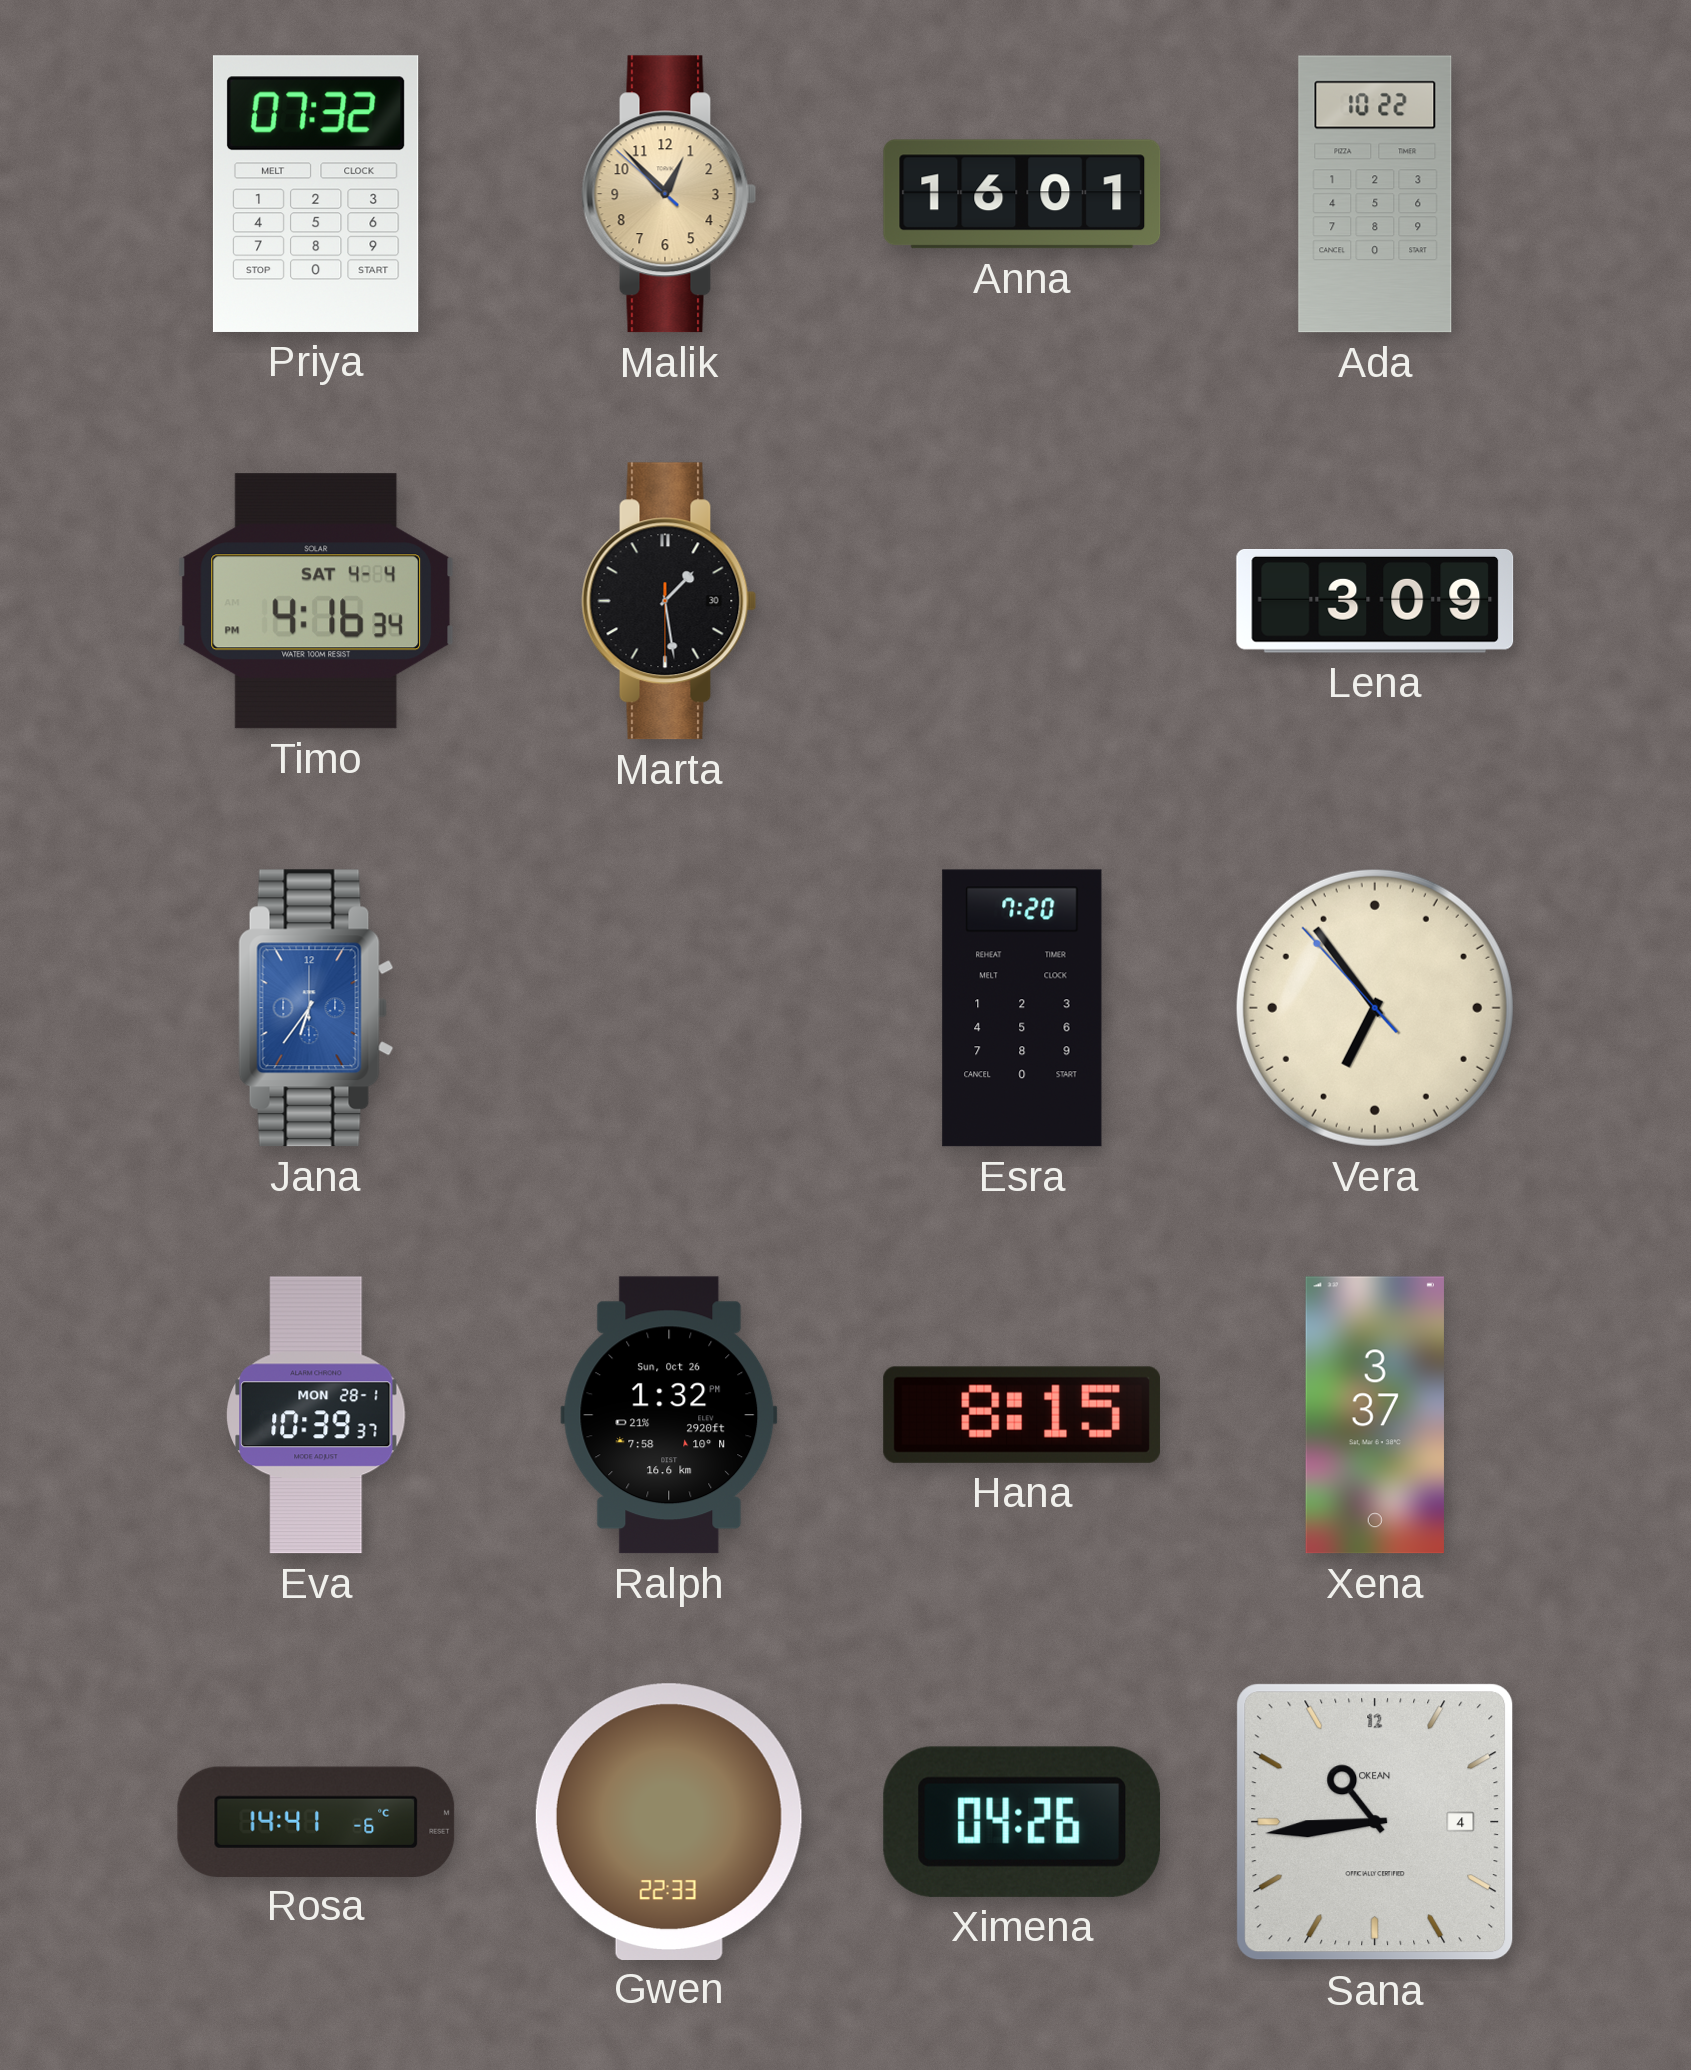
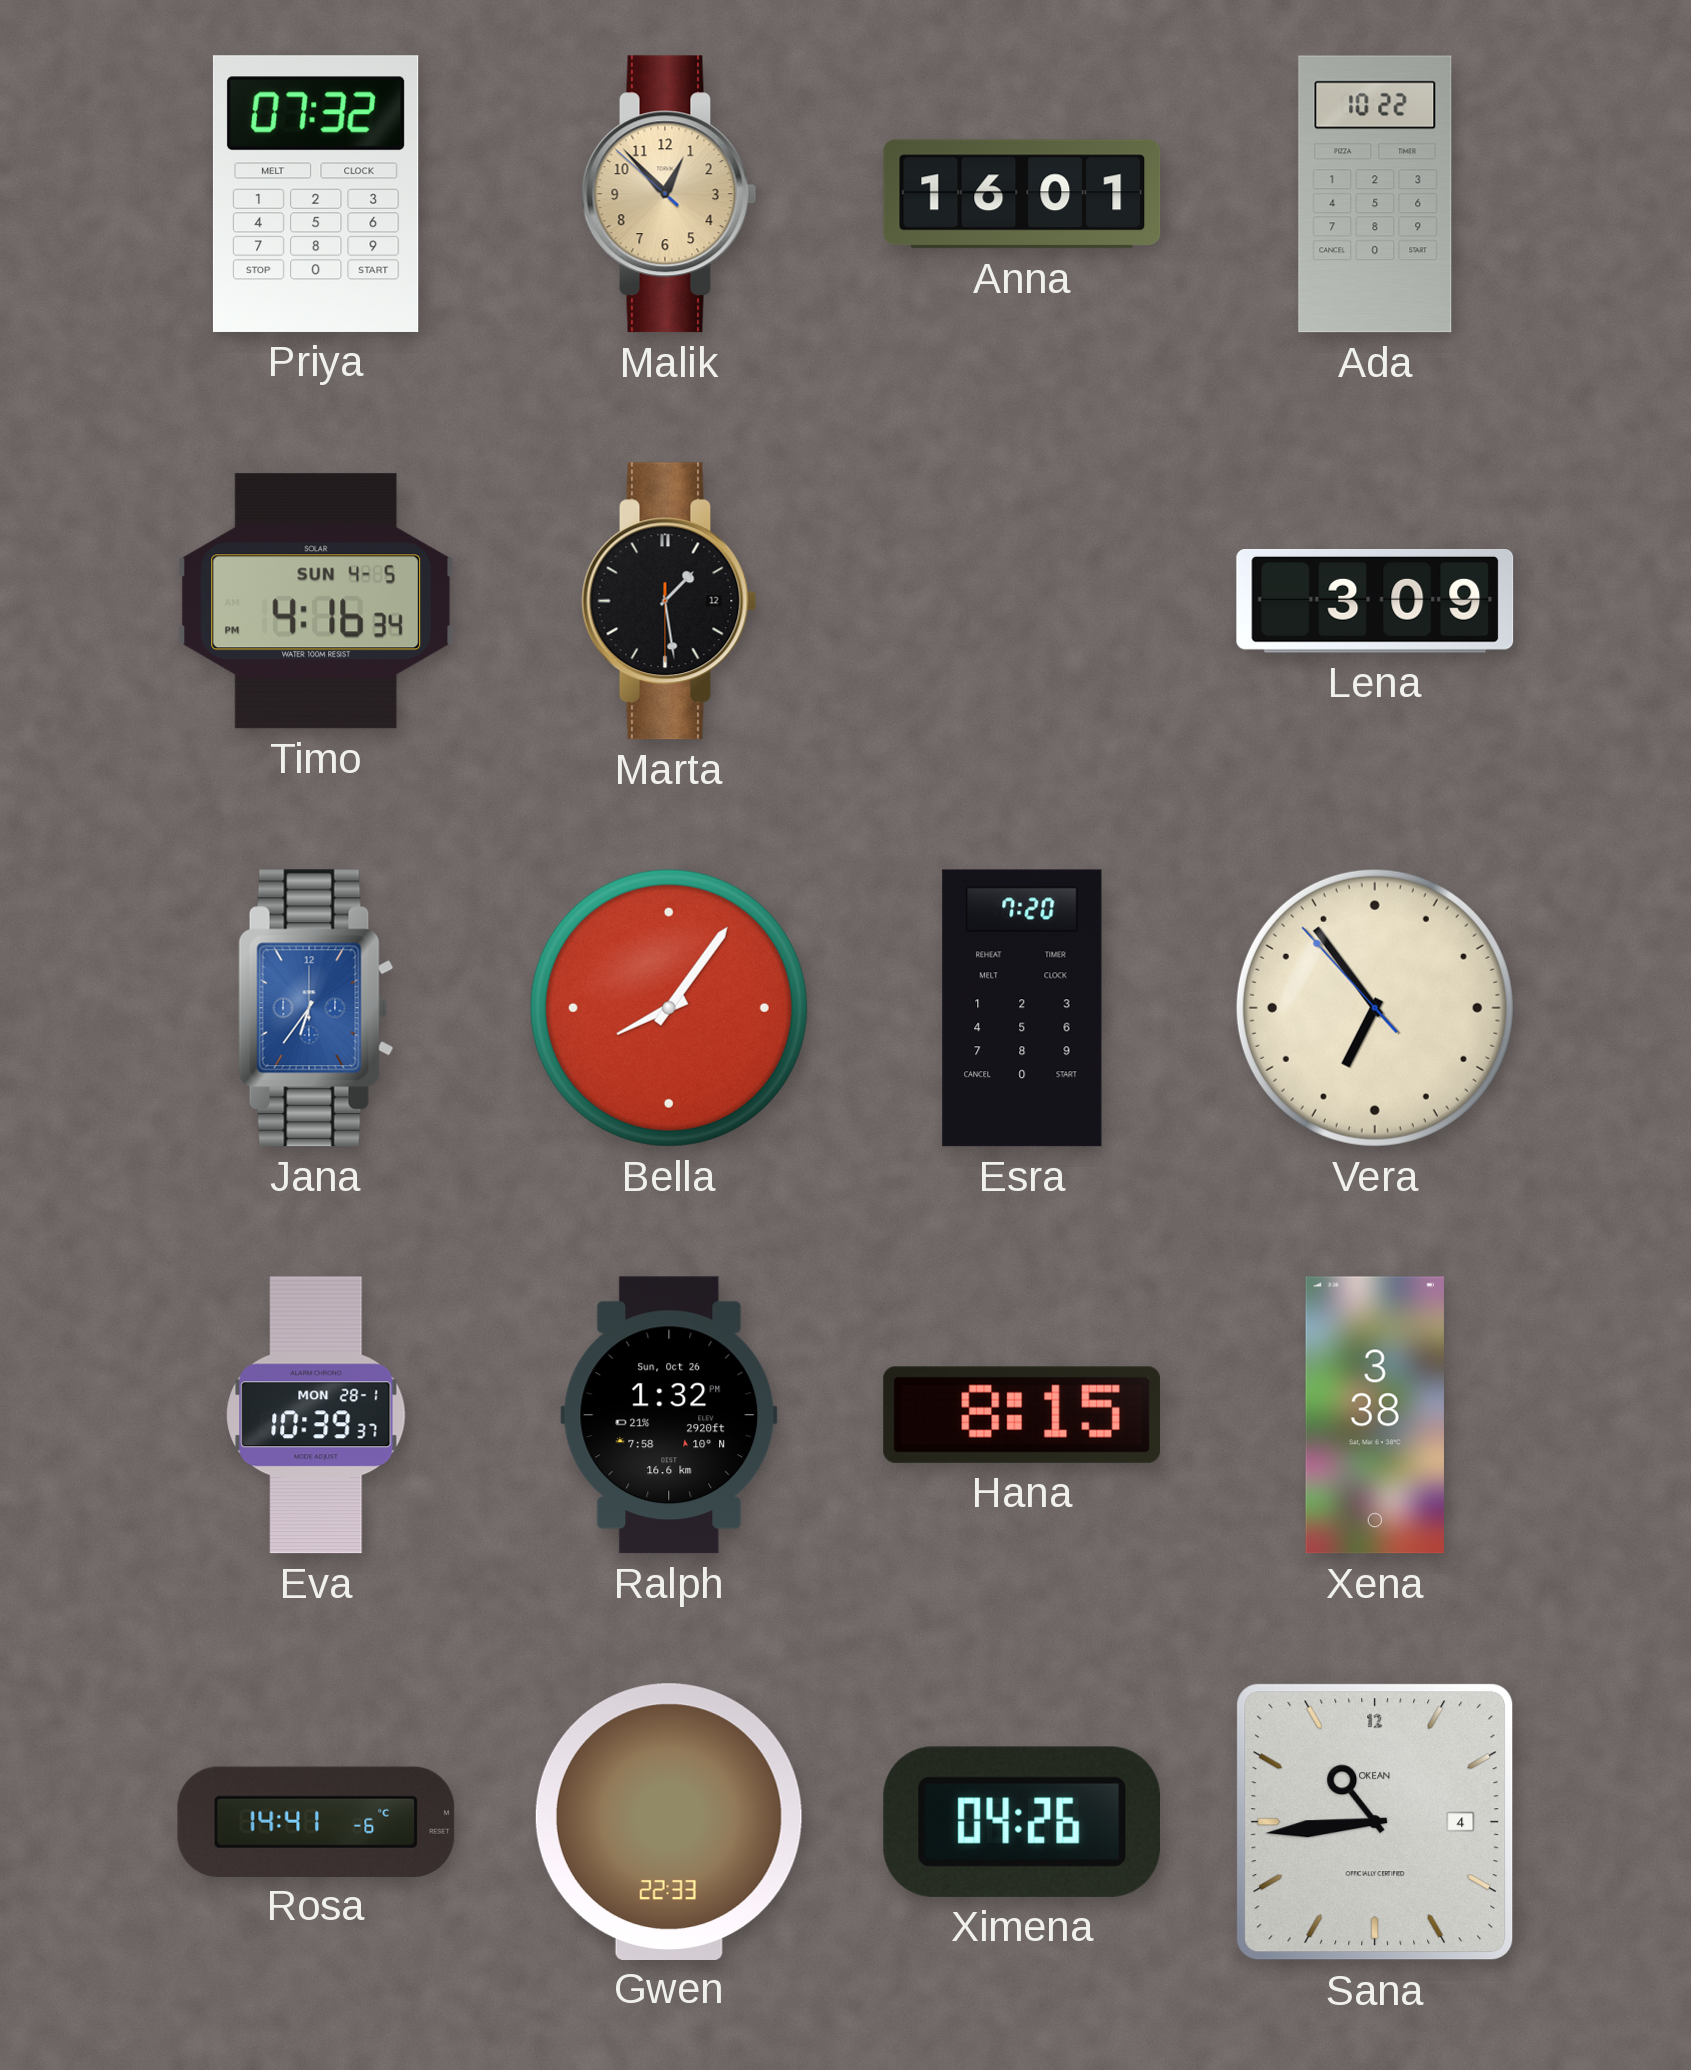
Timo date: SAT 4-4 -> SUN 4-5 (316, 601)
Marta date: 30 -> 12 (669, 601)
Bella: none -> 8:06 (669, 1008)
Xena: 3:37 -> 3:38 (1375, 1415)
